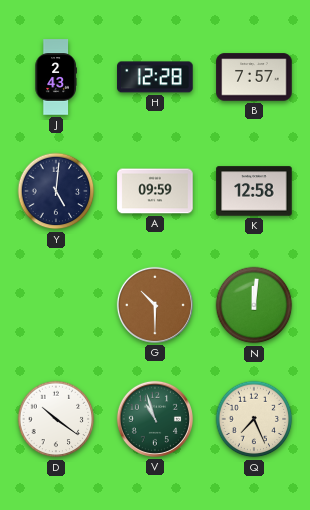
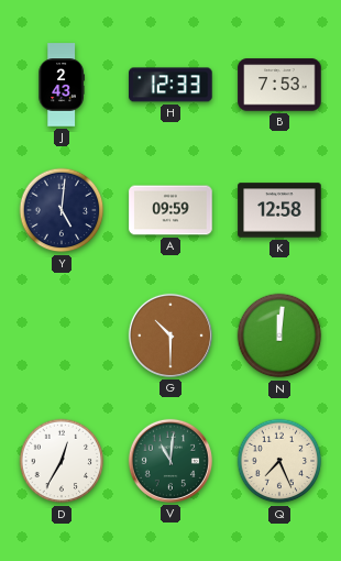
H: 12:28 -> 12:33 (170, 85)
B: 7:57 -> 7:53 (279, 85)
D: 10:21 -> 12:35 (62, 461)
V: 10:57 -> 11:01 (170, 461)
